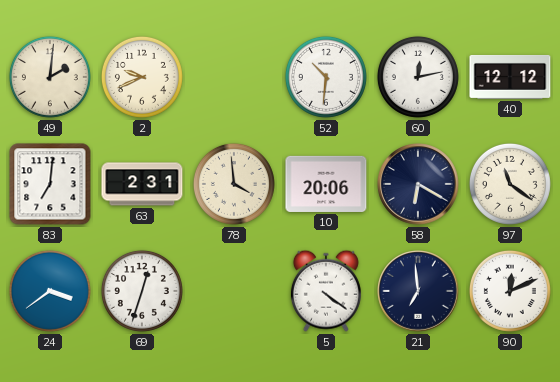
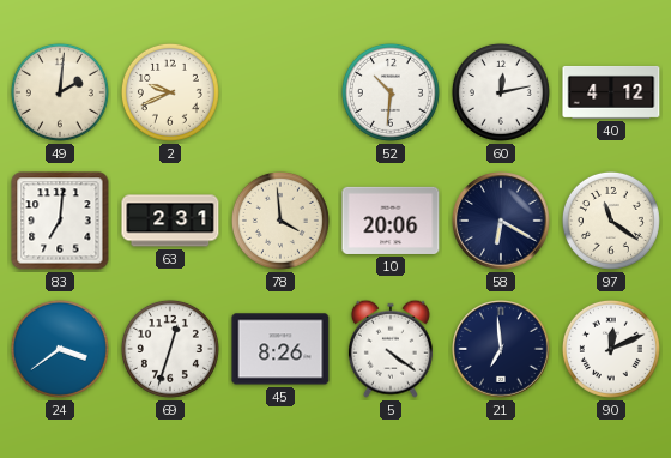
40: 12:12 -> 4:12 (611, 92)
45: none -> 8:26 (280, 349)
